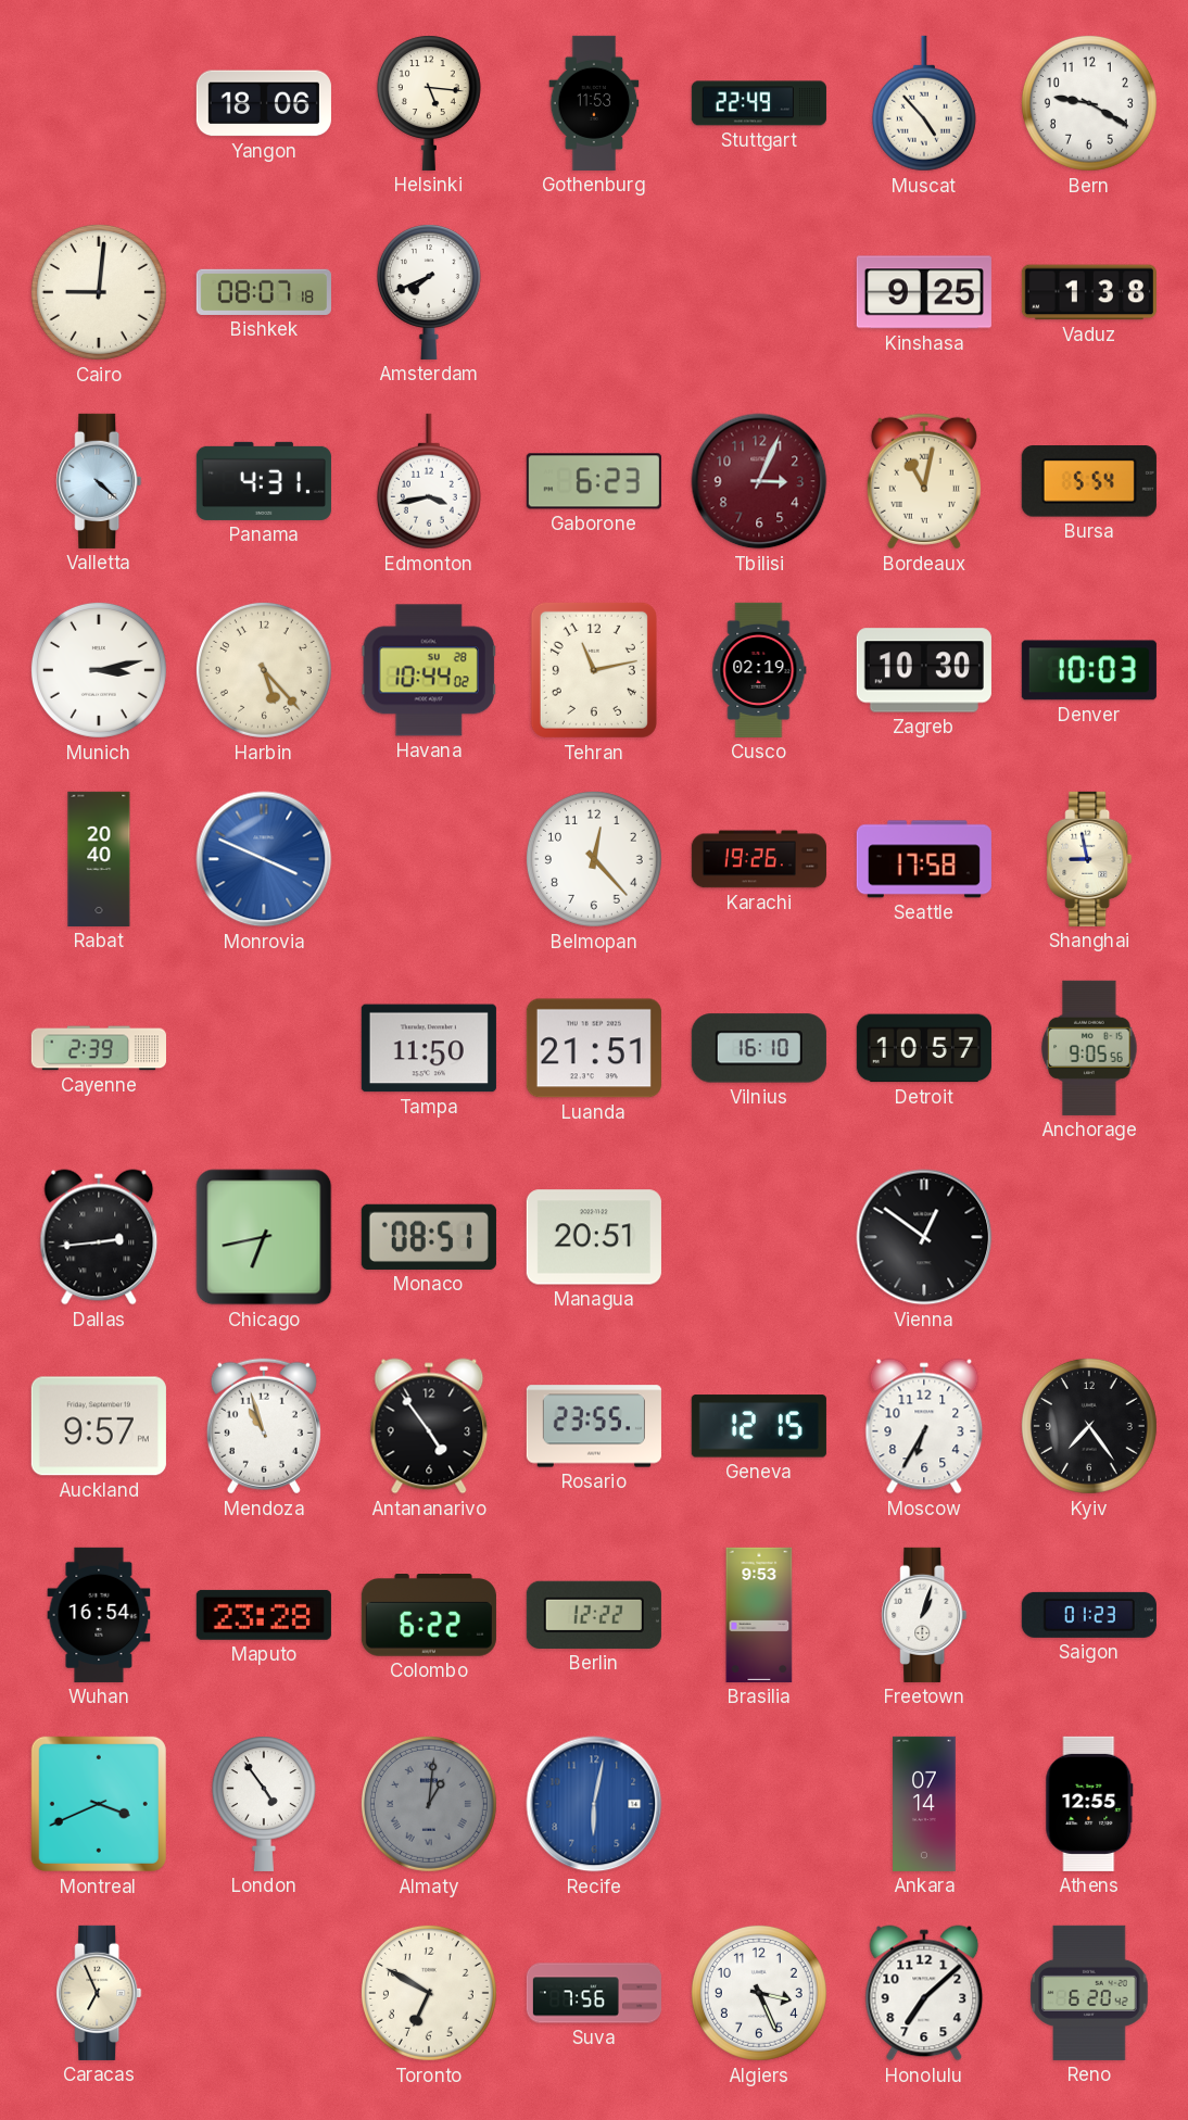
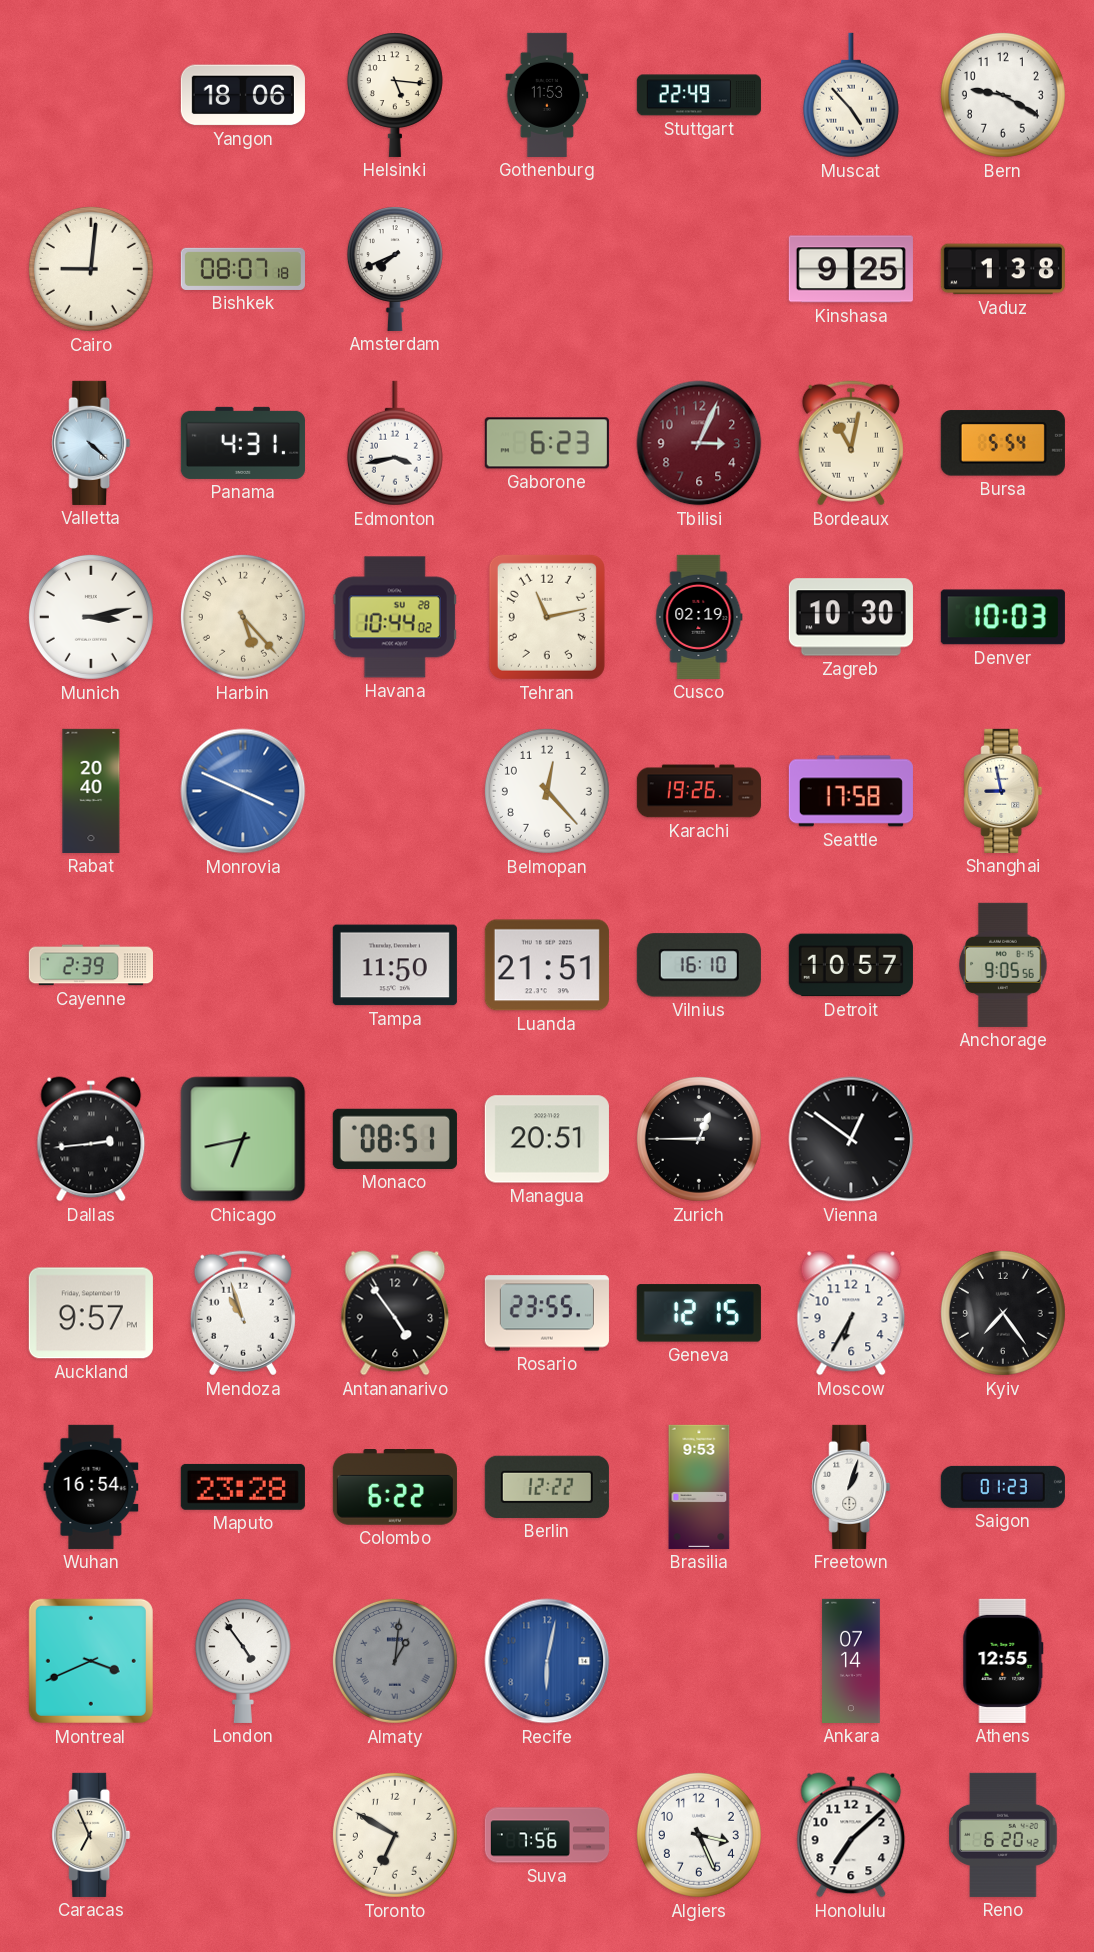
Zurich: none -> 12:45 (699, 1139)
